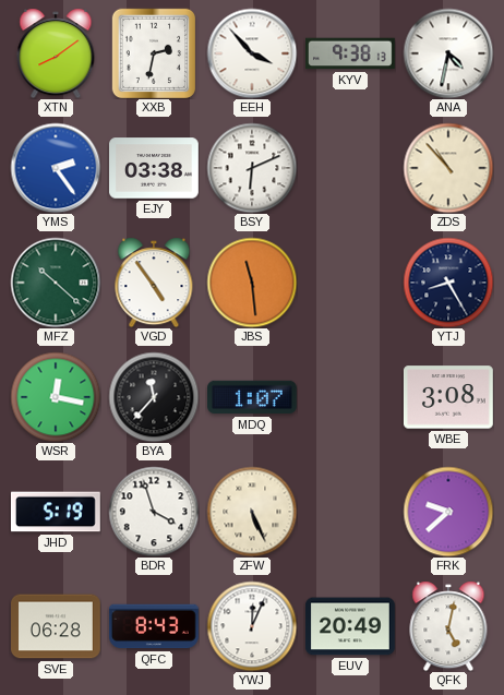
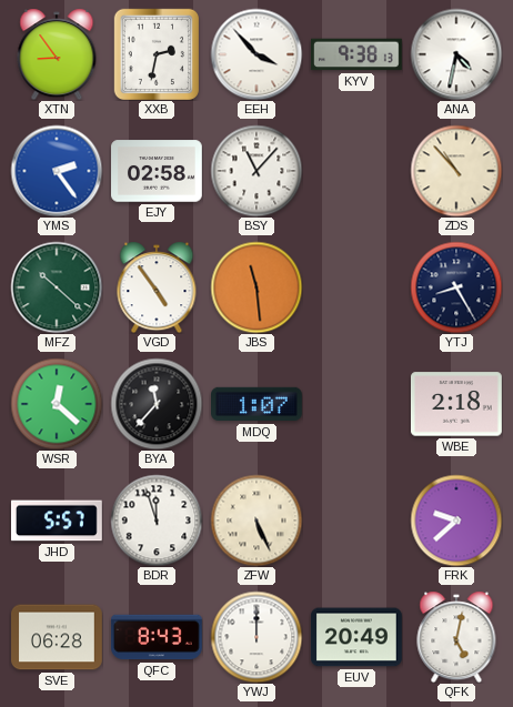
XTN: 8:09 -> 8:54 (57, 54)
EJY: 03:38 -> 02:58 (158, 171)
BSY: 6:11 -> 11:07 (256, 171)
WSR: 12:17 -> 12:22 (57, 404)
WBE: 3:08 -> 2:18 (456, 404)
JHD: 5:19 -> 5:57 (58, 521)
BDR: 3:57 -> 11:57 (157, 521)
YWJ: 12:04 -> 12:00 (256, 637)
